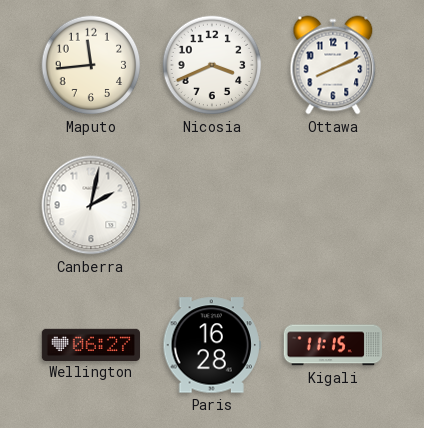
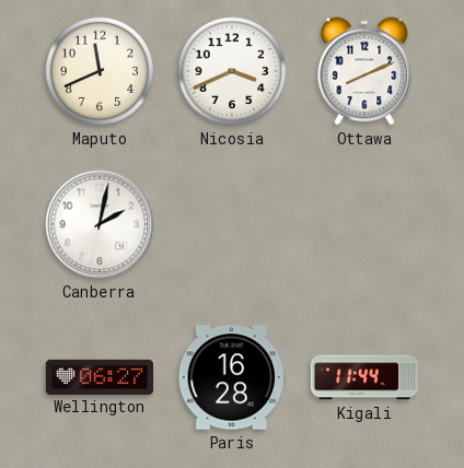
Maputo: 11:44 -> 11:41 (100, 71)
Kigali: 11:15 -> 11:44 (363, 377)
